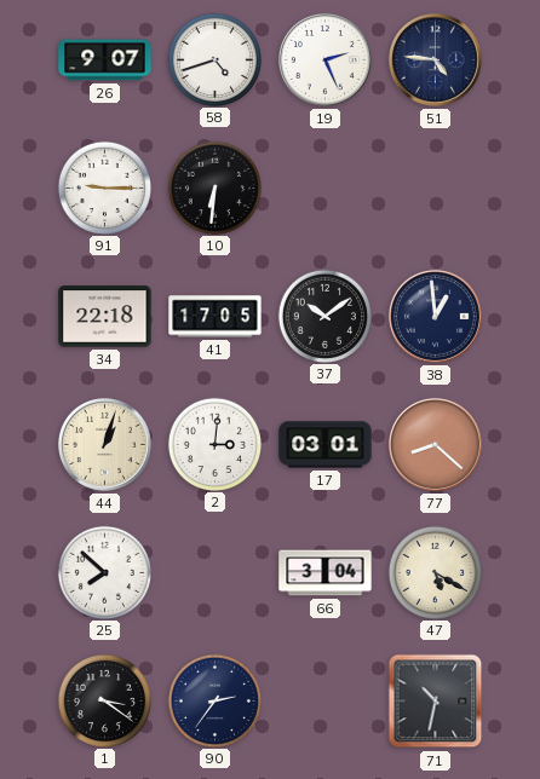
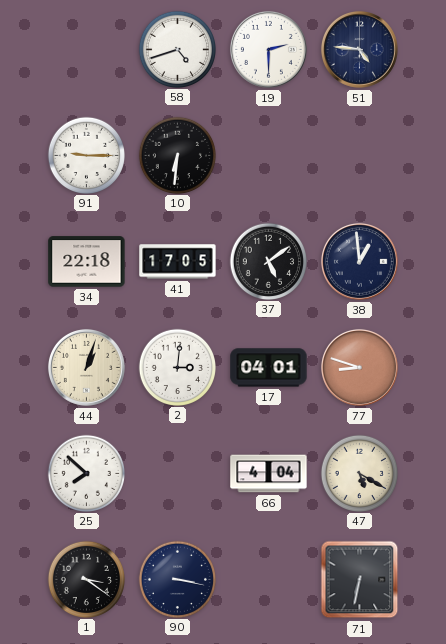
26: 9:07 -> none (105, 60)
19: 2:26 -> 2:30 (268, 49)
37: 10:09 -> 5:09 (268, 261)
17: 03:01 -> 04:01 (269, 368)
77: 8:22 -> 8:48 (359, 367)
66: 3:04 -> 4:04 (269, 474)
90: 2:36 -> 3:17 (177, 579)
71: 10:32 -> 6:32 (360, 580)
